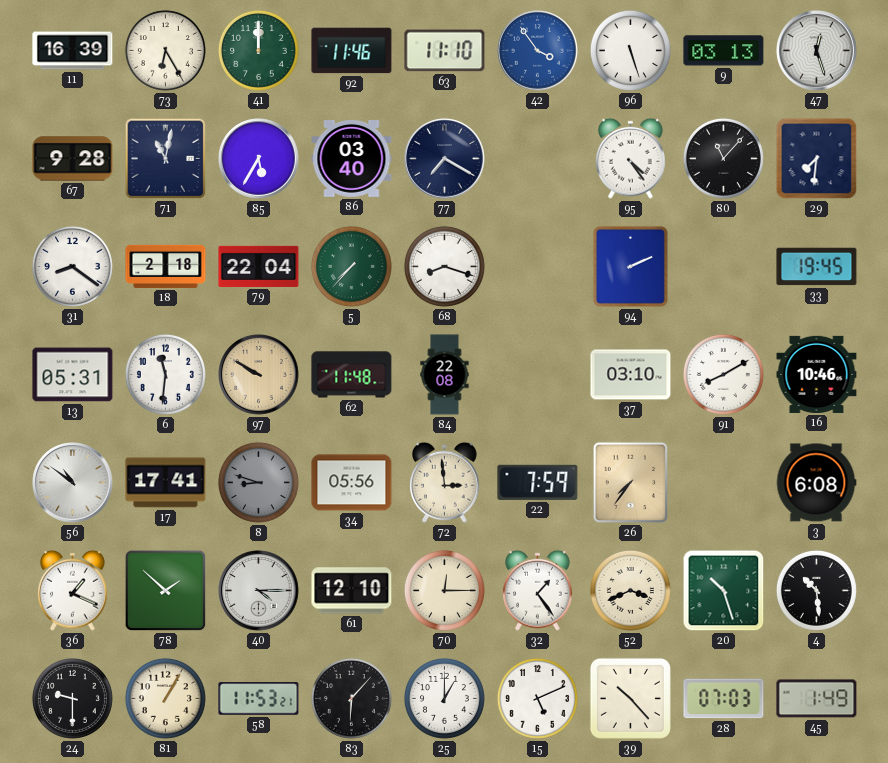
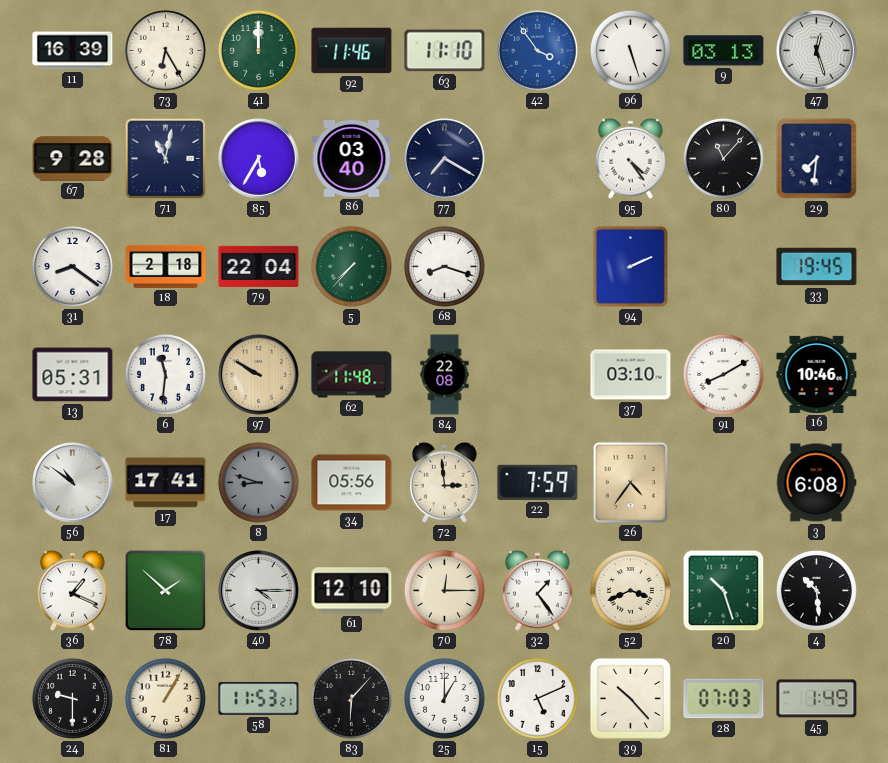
26: 7:36 -> 4:36 (631, 483)
